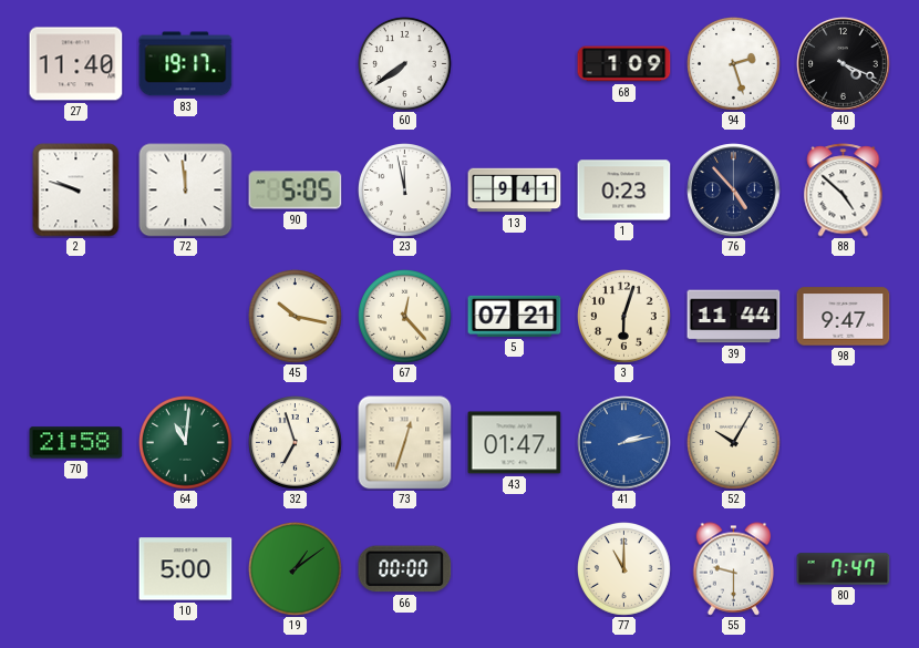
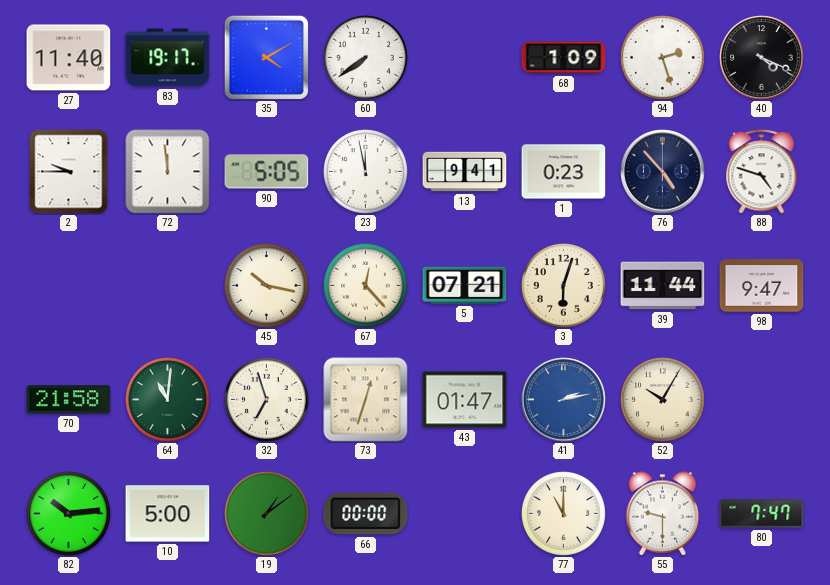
35: none -> 4:10 (266, 57)
2: 9:48 -> 9:45 (69, 172)
88: 4:52 -> 4:48 (762, 172)
82: none -> 10:14 (69, 514)
